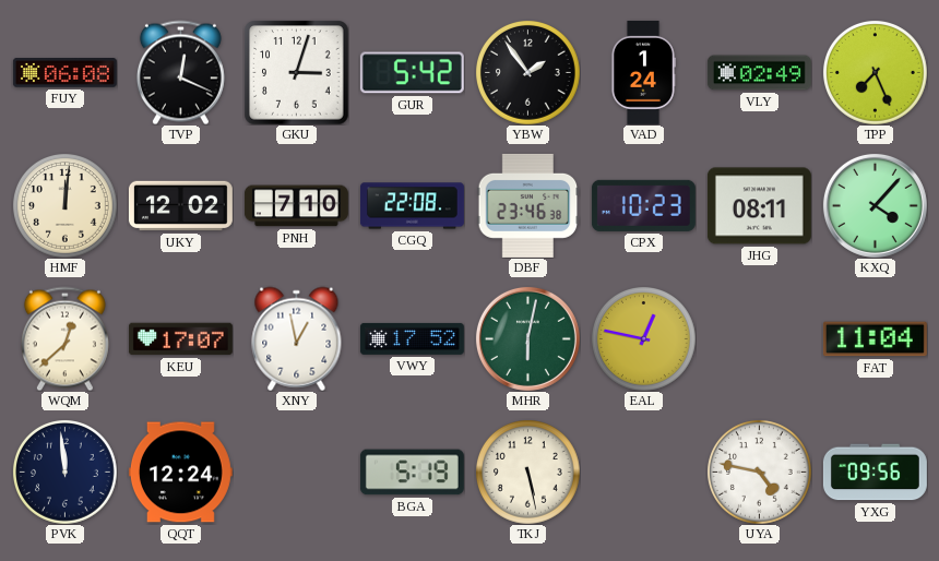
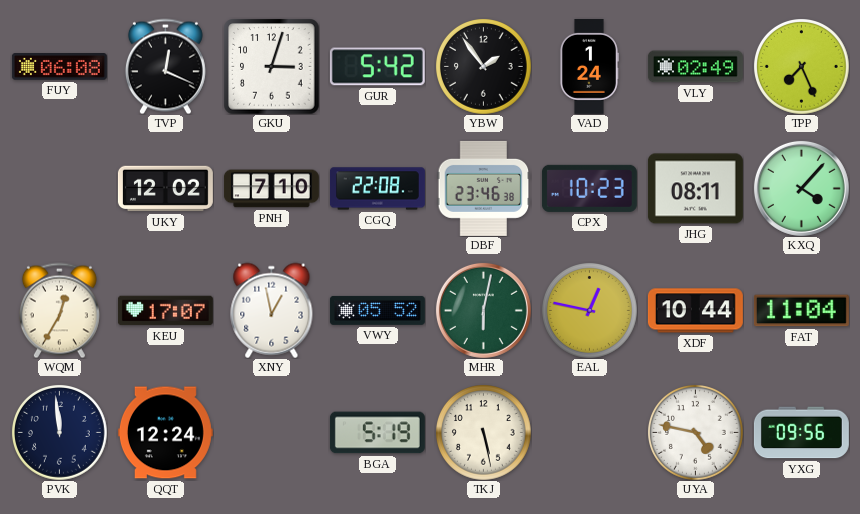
HMF: 12:01 -> none (66, 206)
WQM: 12:38 -> 12:35 (59, 310)
VWY: 17:52 -> 05:52 (377, 310)
XDF: none -> 10:44 (695, 311)
